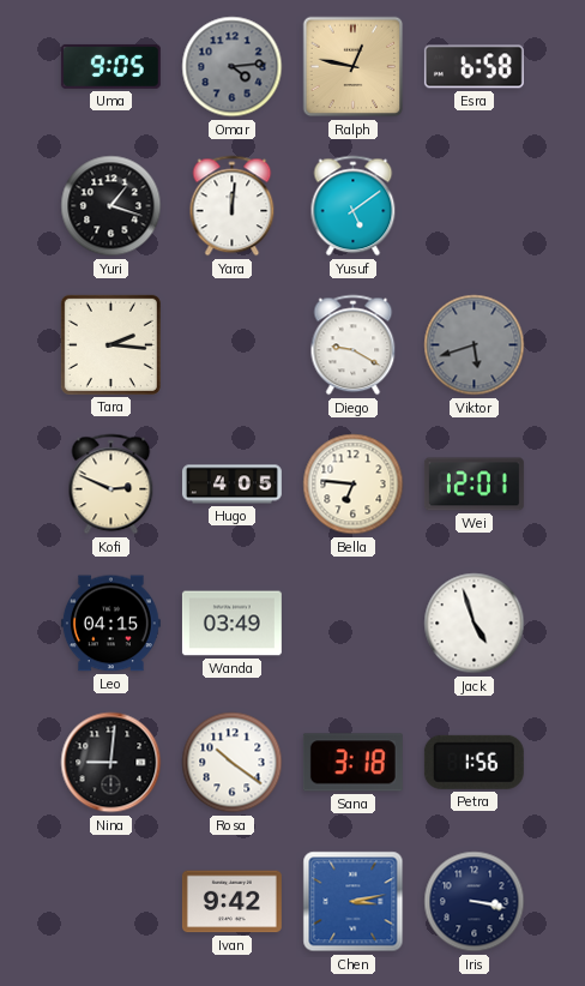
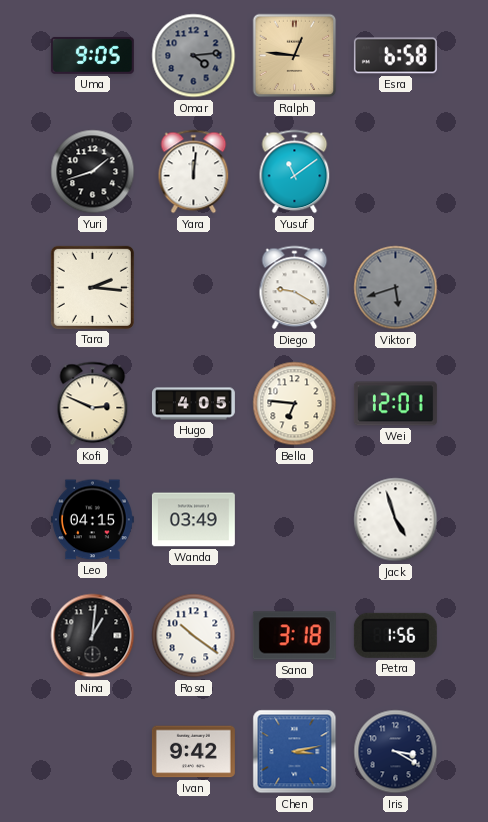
Ralph: 12:47 -> 12:46 (295, 56)
Yuri: 1:18 -> 1:42 (93, 172)
Yusuf: 5:09 -> 11:09 (295, 172)
Nina: 9:01 -> 1:01 (93, 636)
Iris: 3:17 -> 3:20 (396, 752)
